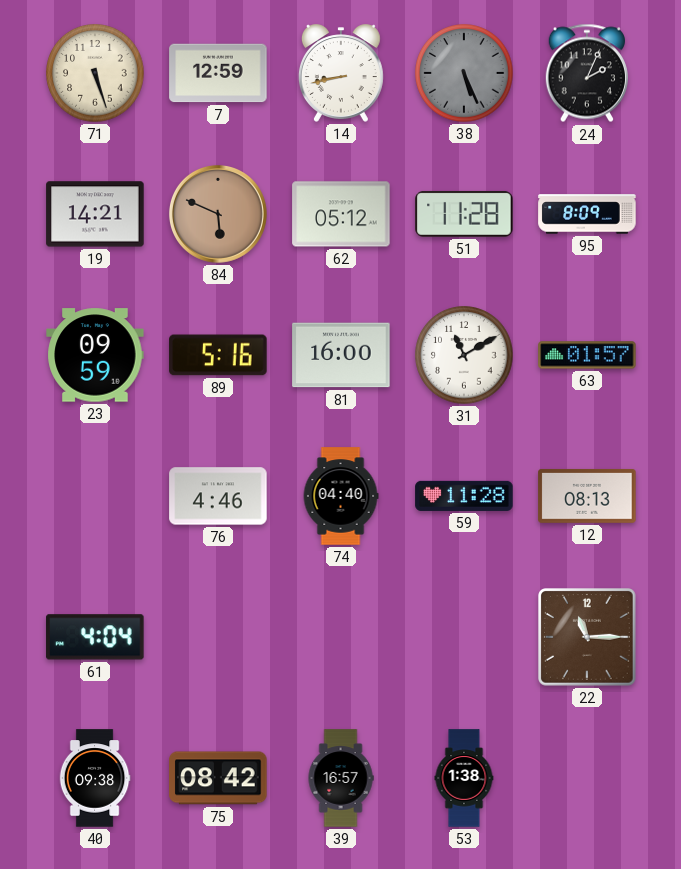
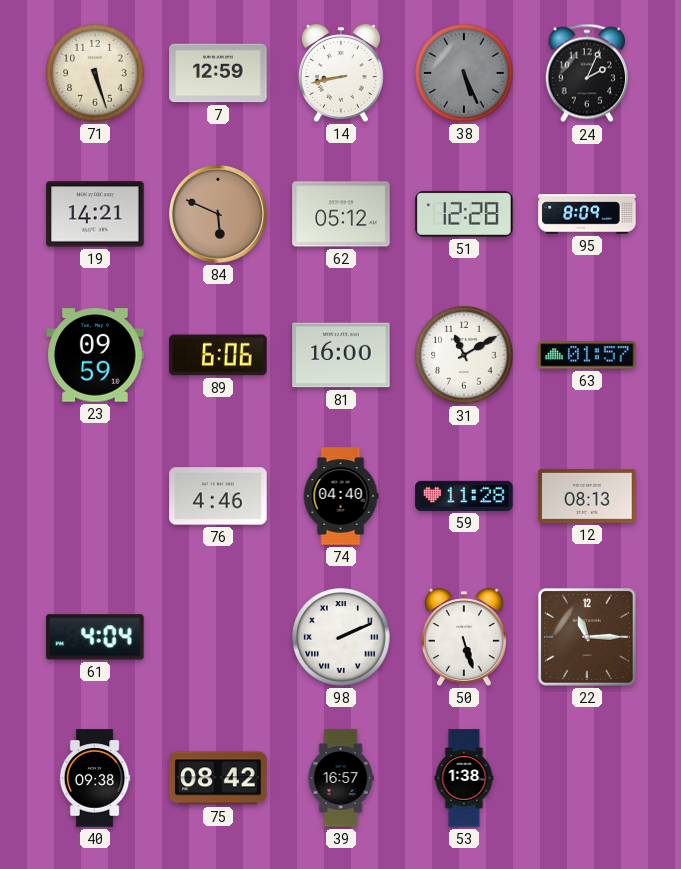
51: 11:28 -> 12:28 (464, 214)
89: 5:16 -> 6:06 (218, 355)
98: none -> 2:11 (341, 637)
50: none -> 5:27 (464, 637)
